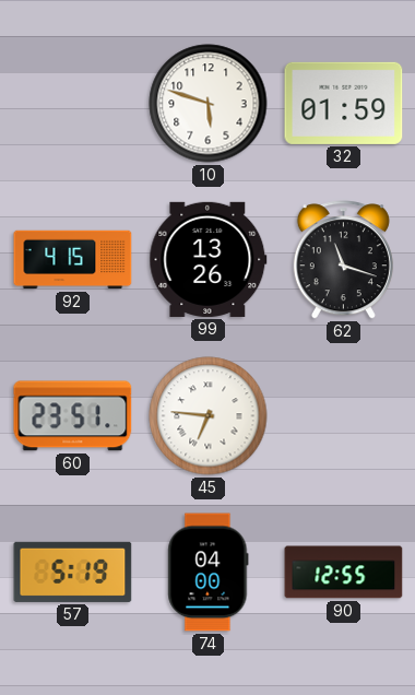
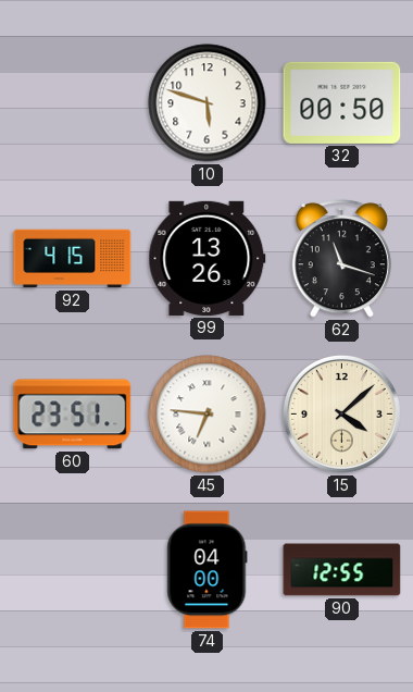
32: 01:59 -> 00:50 (342, 102)
15: none -> 4:08 (341, 413)
57: 5:19 -> none (73, 572)
